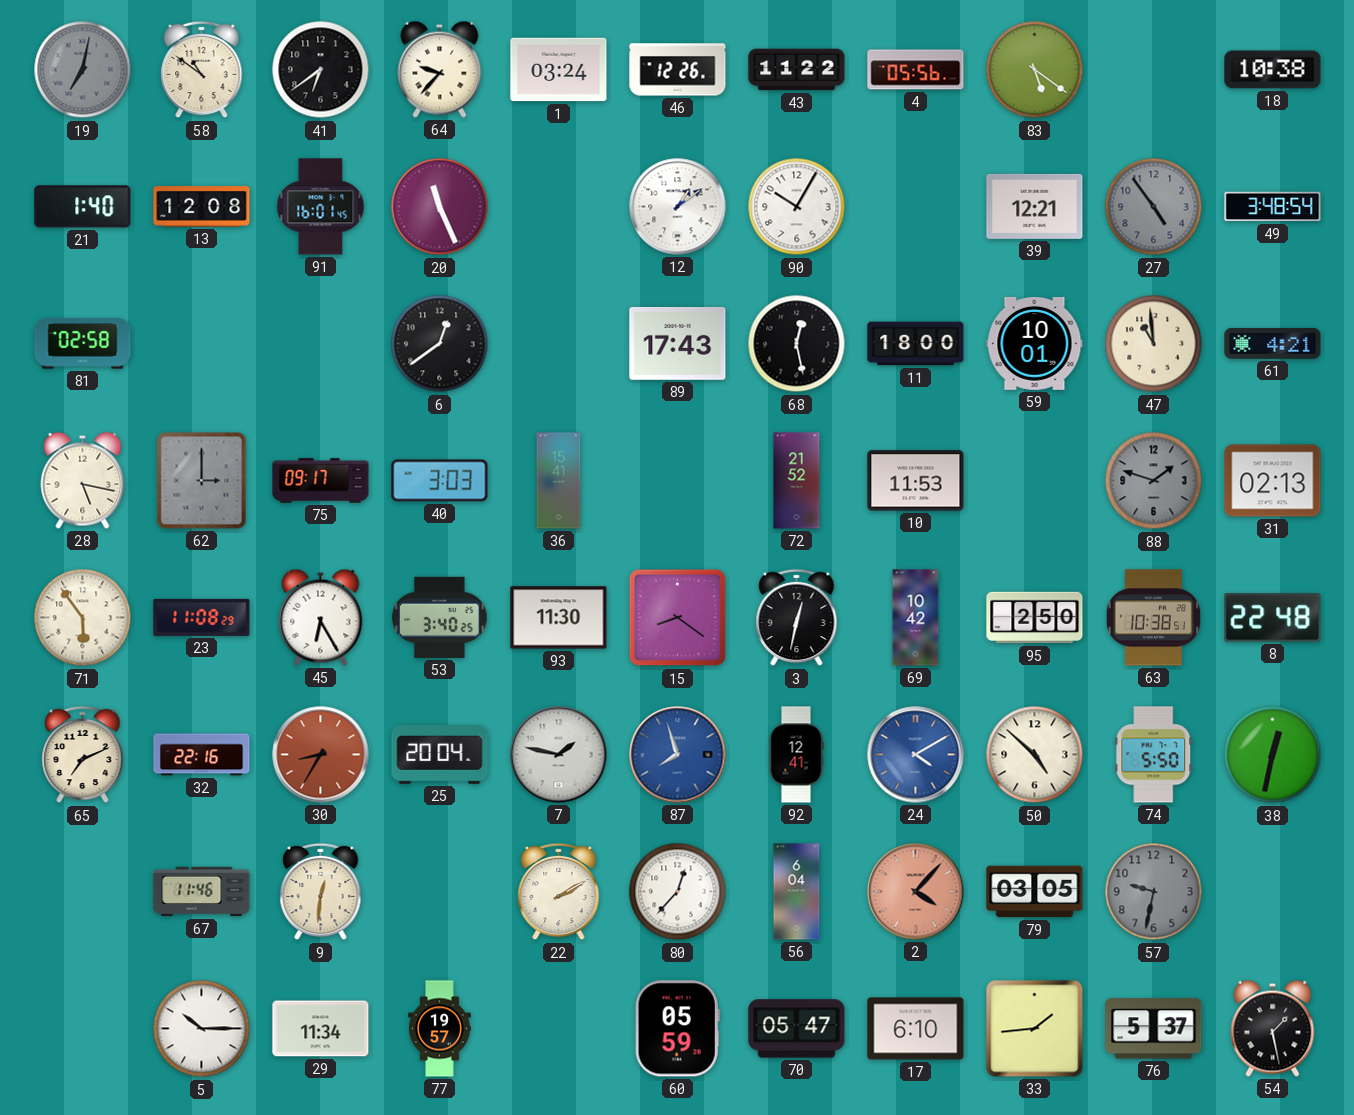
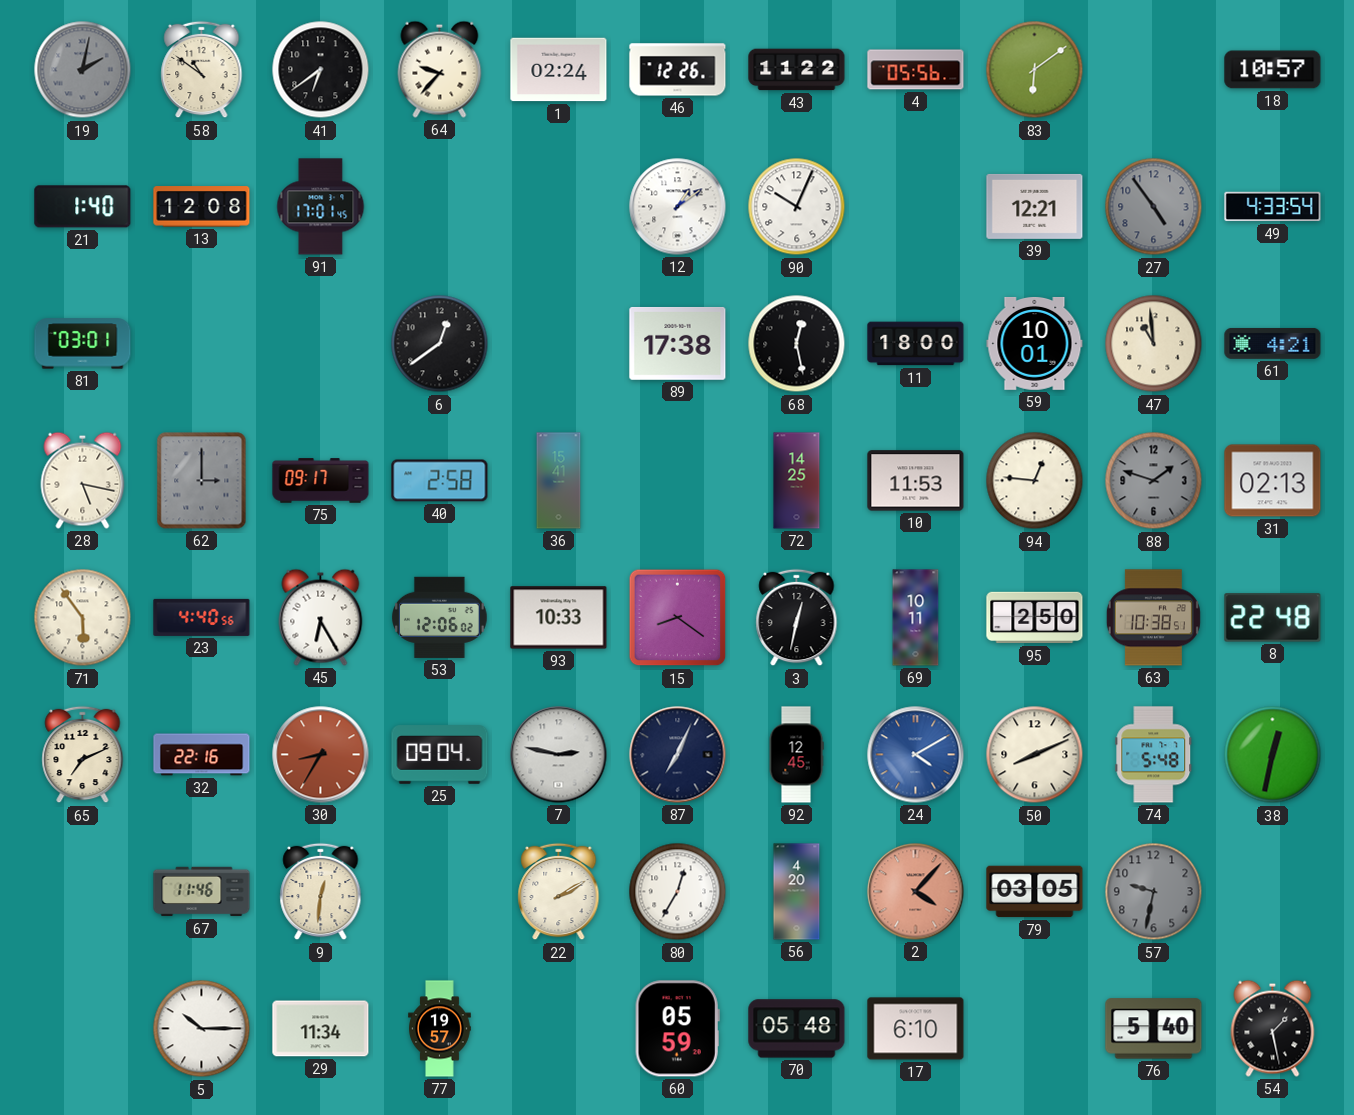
19: 7:02 -> 2:02 (83, 70)
1: 03:24 -> 02:24 (559, 70)
83: 5:21 -> 6:09 (1035, 70)
18: 10:38 -> 10:57 (1273, 70)
91: 16:01 -> 17:01 (321, 207)
20: 11:26 -> none (440, 207)
90: 10:05 -> 10:04 (797, 207)
49: 3:48 -> 4:33 (1273, 207)
81: 02:58 -> 03:01 (83, 344)
89: 17:43 -> 17:38 (678, 343)
40: 3:03 -> 2:58 (440, 481)
72: 21:52 -> 14:25 (797, 481)
94: none -> 12:46 (1035, 481)
23: 11:08 -> 4:40 (202, 617)
53: 3:40 -> 12:06 (440, 617)
93: 11:30 -> 10:33 (559, 618)
69: 10:42 -> 10:11 (916, 618)
25: 20:04 -> 09:04 (440, 755)
7: 1:47 -> 2:47 (559, 755)
87: 7:57 -> 7:04 (678, 755)
87 dial: blue -> navy (678, 755)
92: 12:41 -> 12:45 (796, 755)
50: 4:52 -> 8:11 (1035, 755)
74: 5:50 -> 5:48 (1154, 755)
80: 12:37 -> 12:35 (678, 892)
56: 6:04 -> 4:20 (797, 892)
70: 05:47 -> 05:48 (797, 1029)
33: 1:44 -> none (1035, 1029)
76: 5:37 -> 5:40 (1154, 1029)
